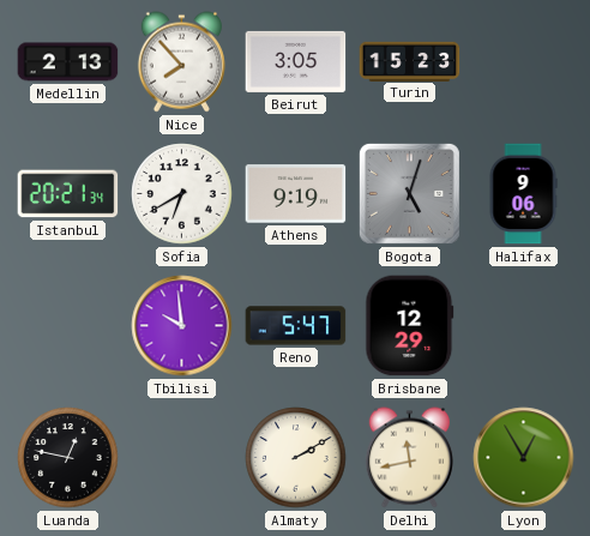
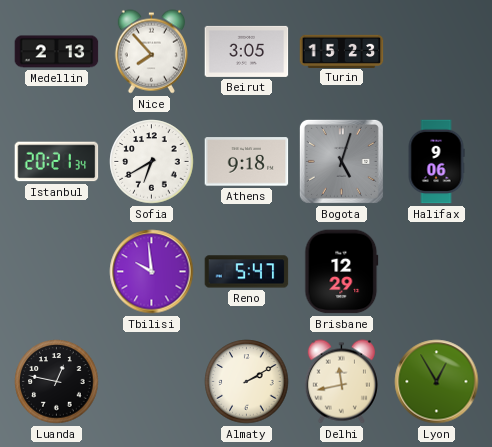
Athens: 9:19 -> 9:18 (247, 162)
